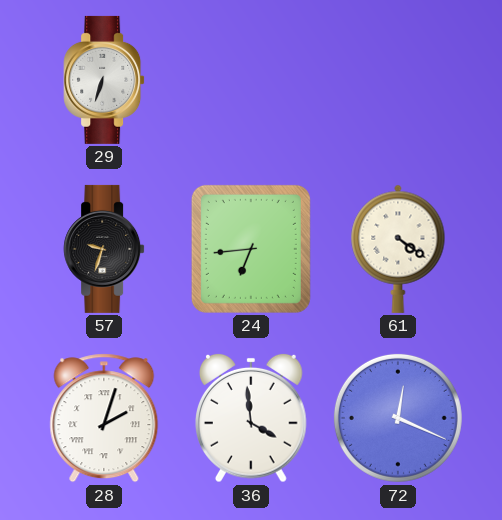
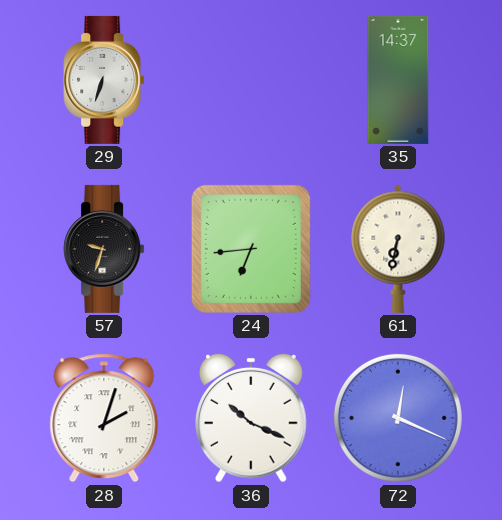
35: none -> 14:37 (398, 80)
61: 4:21 -> 6:32 (398, 249)
36: 3:59 -> 10:19 (252, 418)
